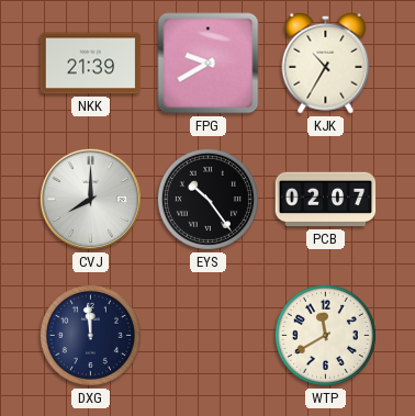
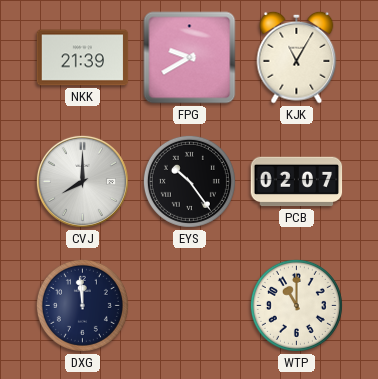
KJK: 10:35 -> 11:05 (297, 57)
WTP: 11:40 -> 11:00 (296, 305)
